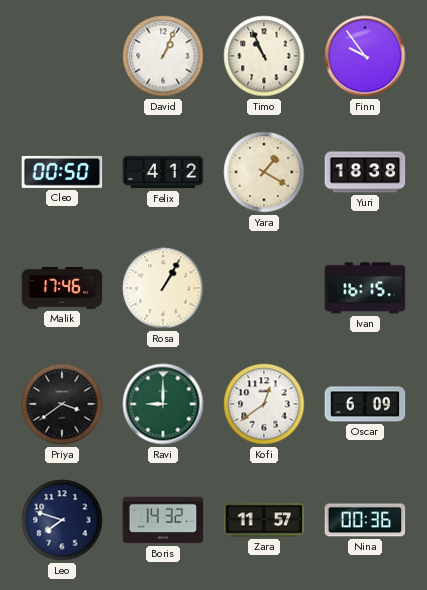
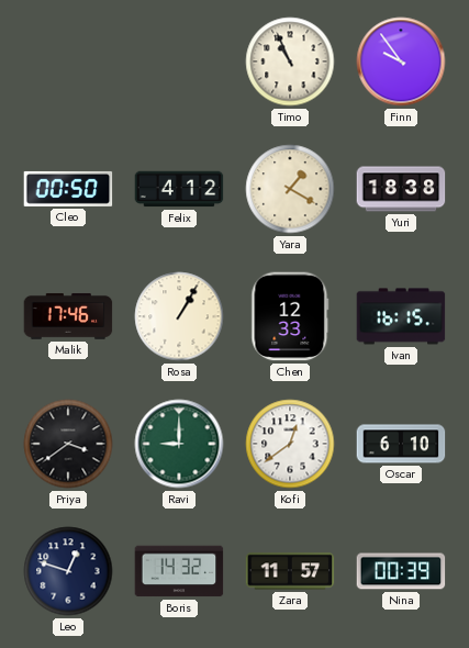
David: 1:04 -> none (163, 56)
Chen: none -> 12:33 (290, 316)
Oscar: 6:09 -> 6:10 (401, 444)
Leo: 7:48 -> 12:48 (68, 571)
Nina: 00:36 -> 00:39 (401, 571)
